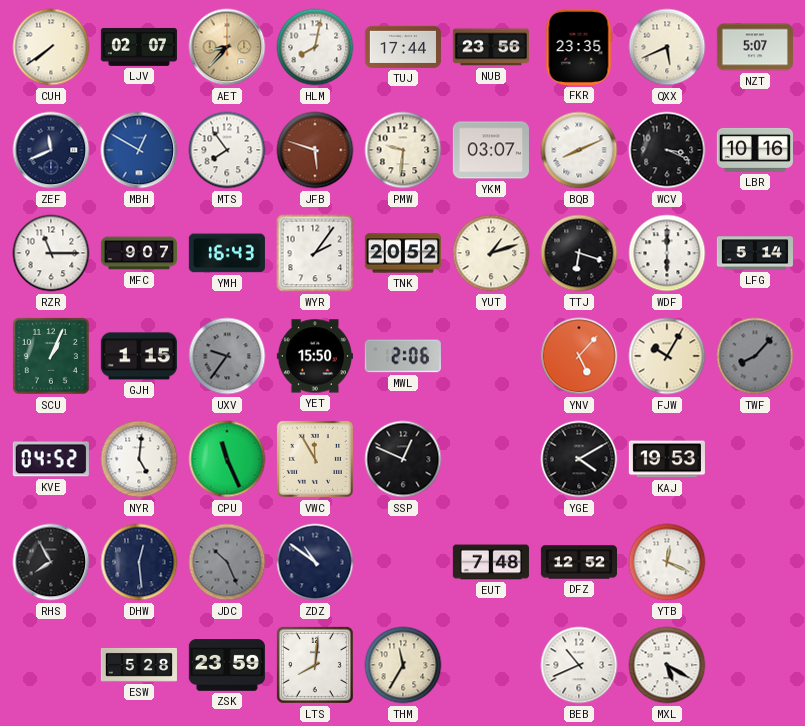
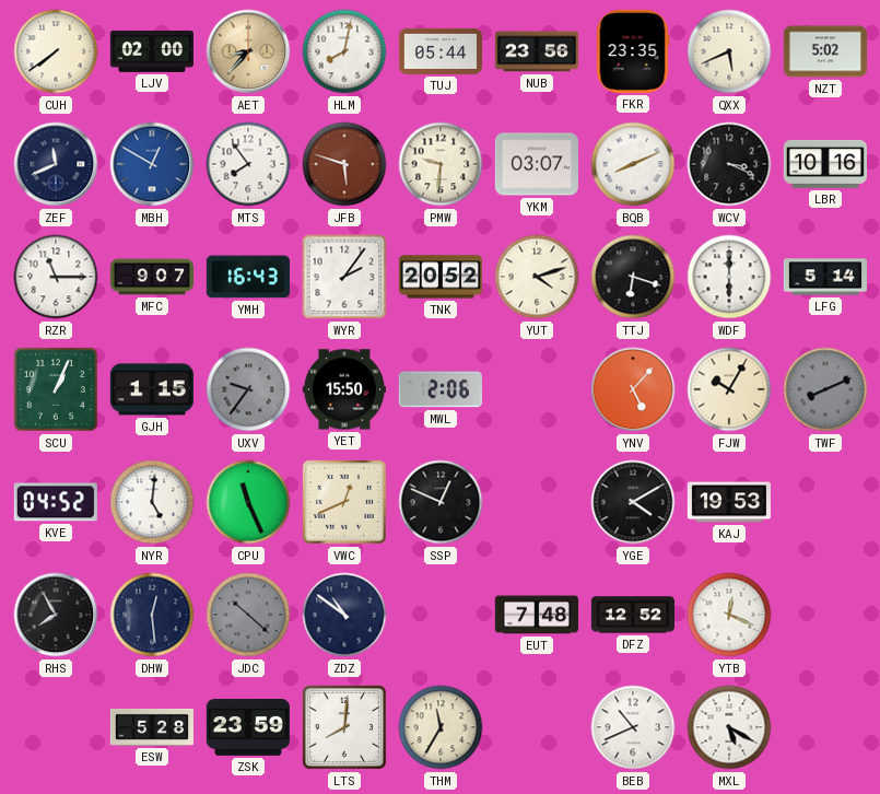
LJV: 02:07 -> 02:00 (152, 51)
TUJ: 17:44 -> 05:44 (441, 51)
NZT: 5:07 -> 5:02 (825, 51)
YUT: 1:12 -> 4:12 (537, 277)
TWF: 8:07 -> 8:11 (825, 389)
VWC: 11:55 -> 12:41 (344, 502)
JDC: 10:26 -> 10:22 (248, 615)
